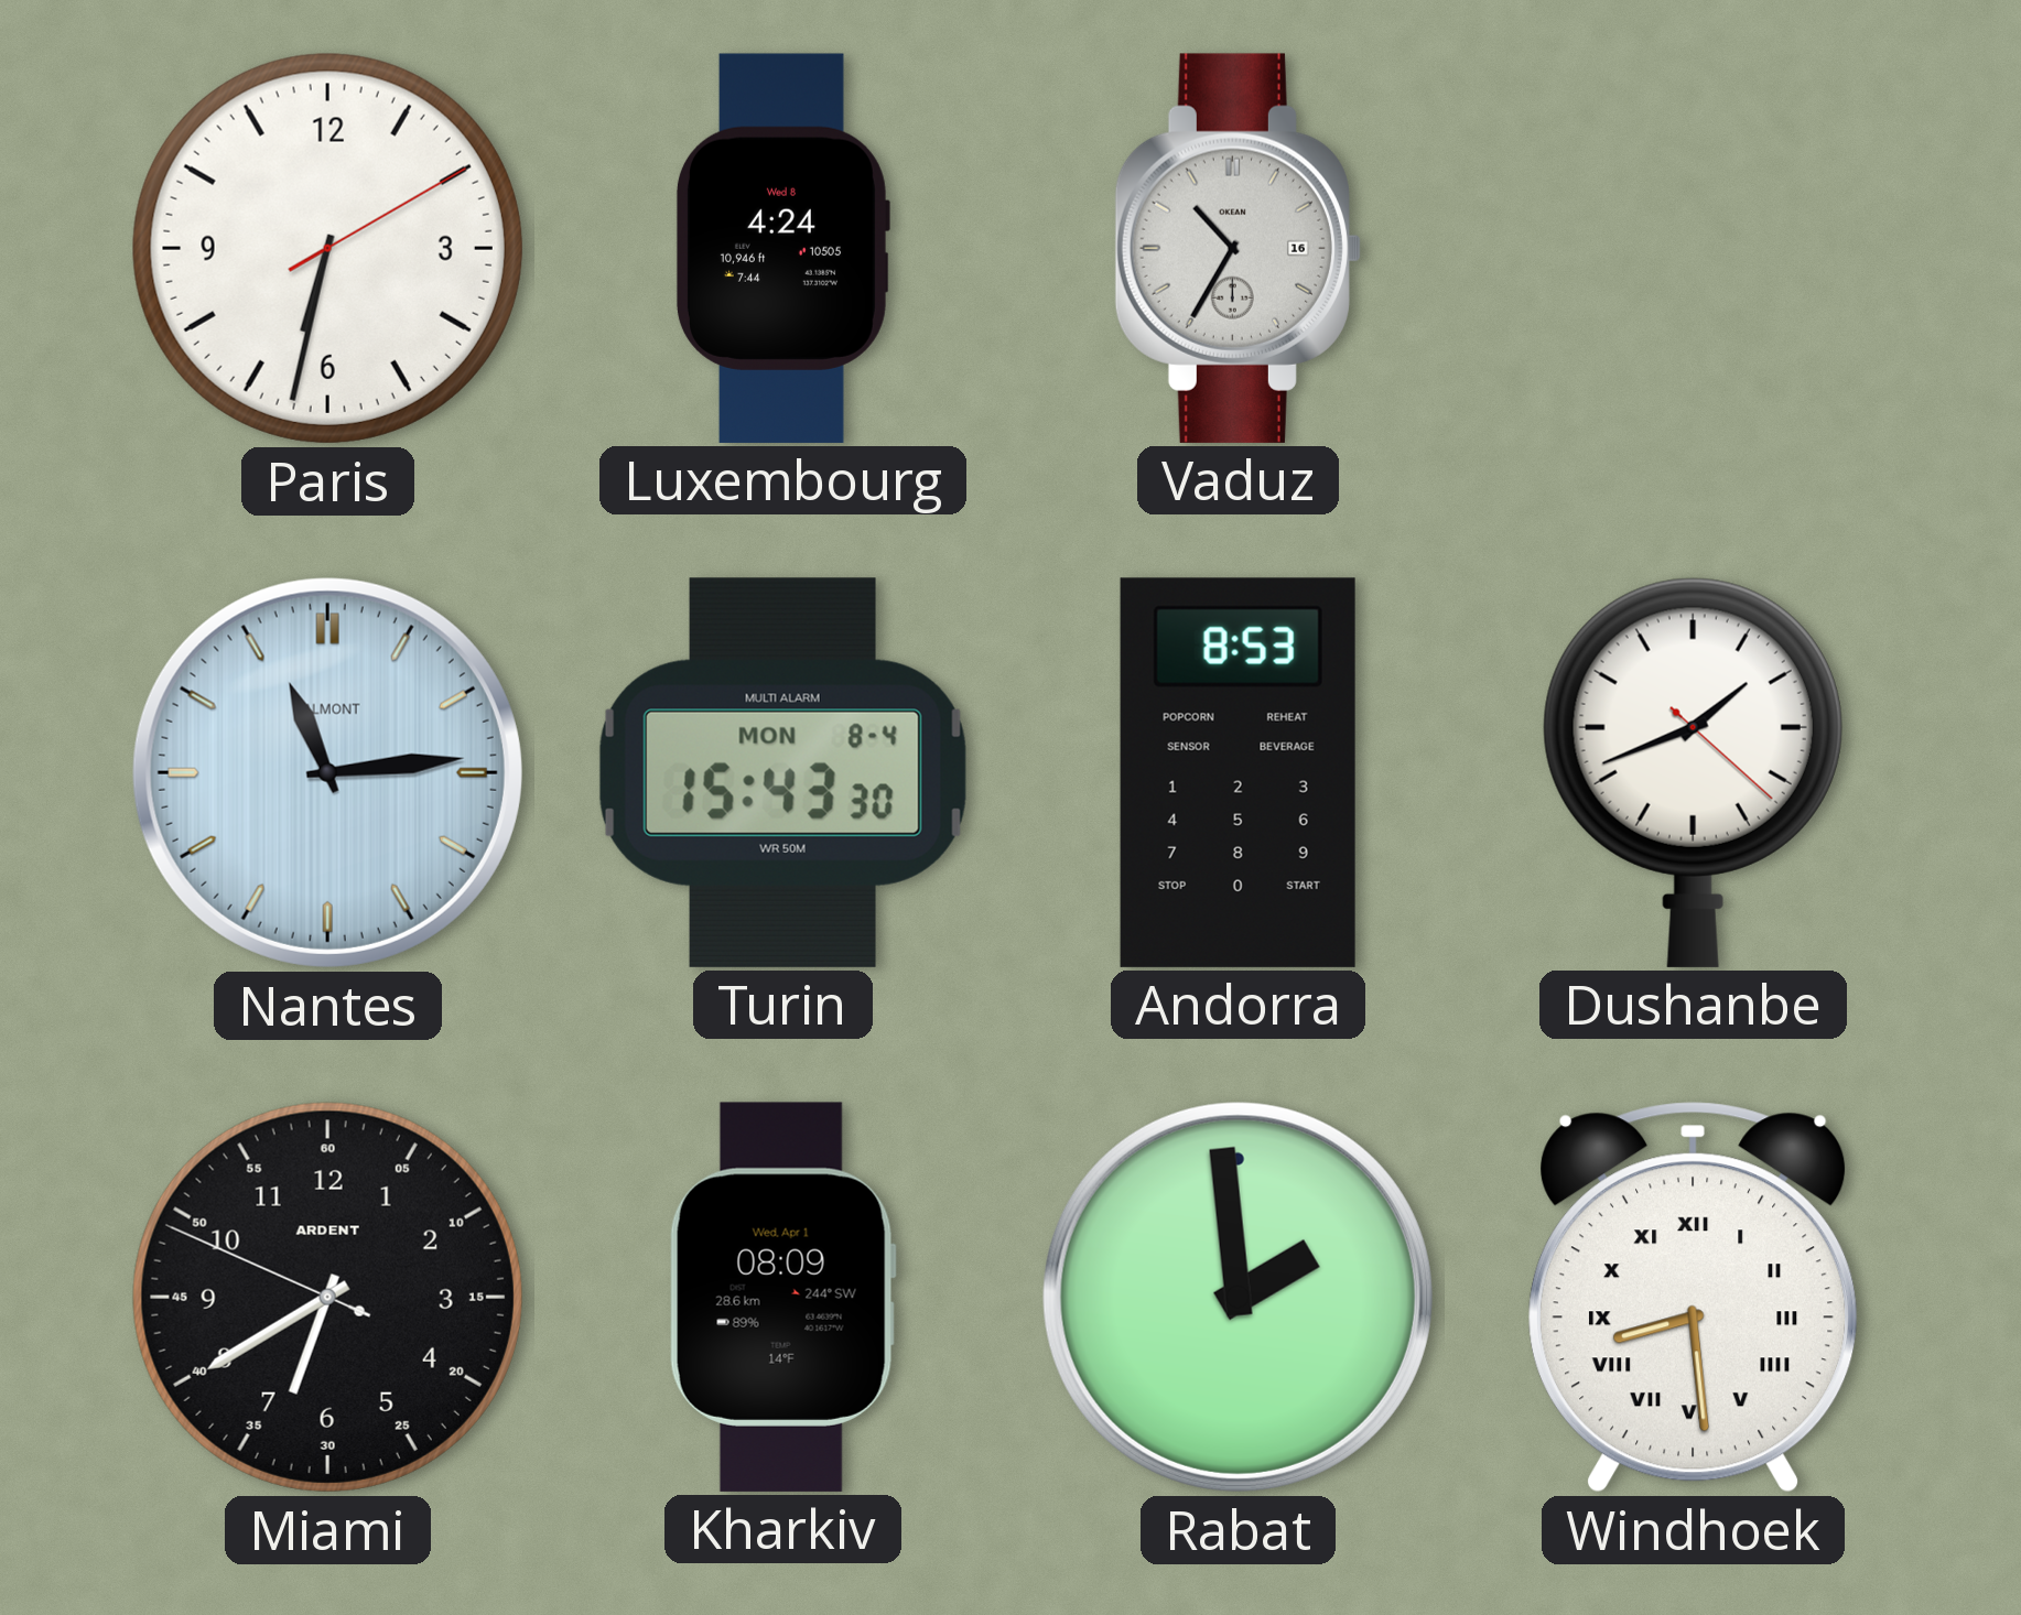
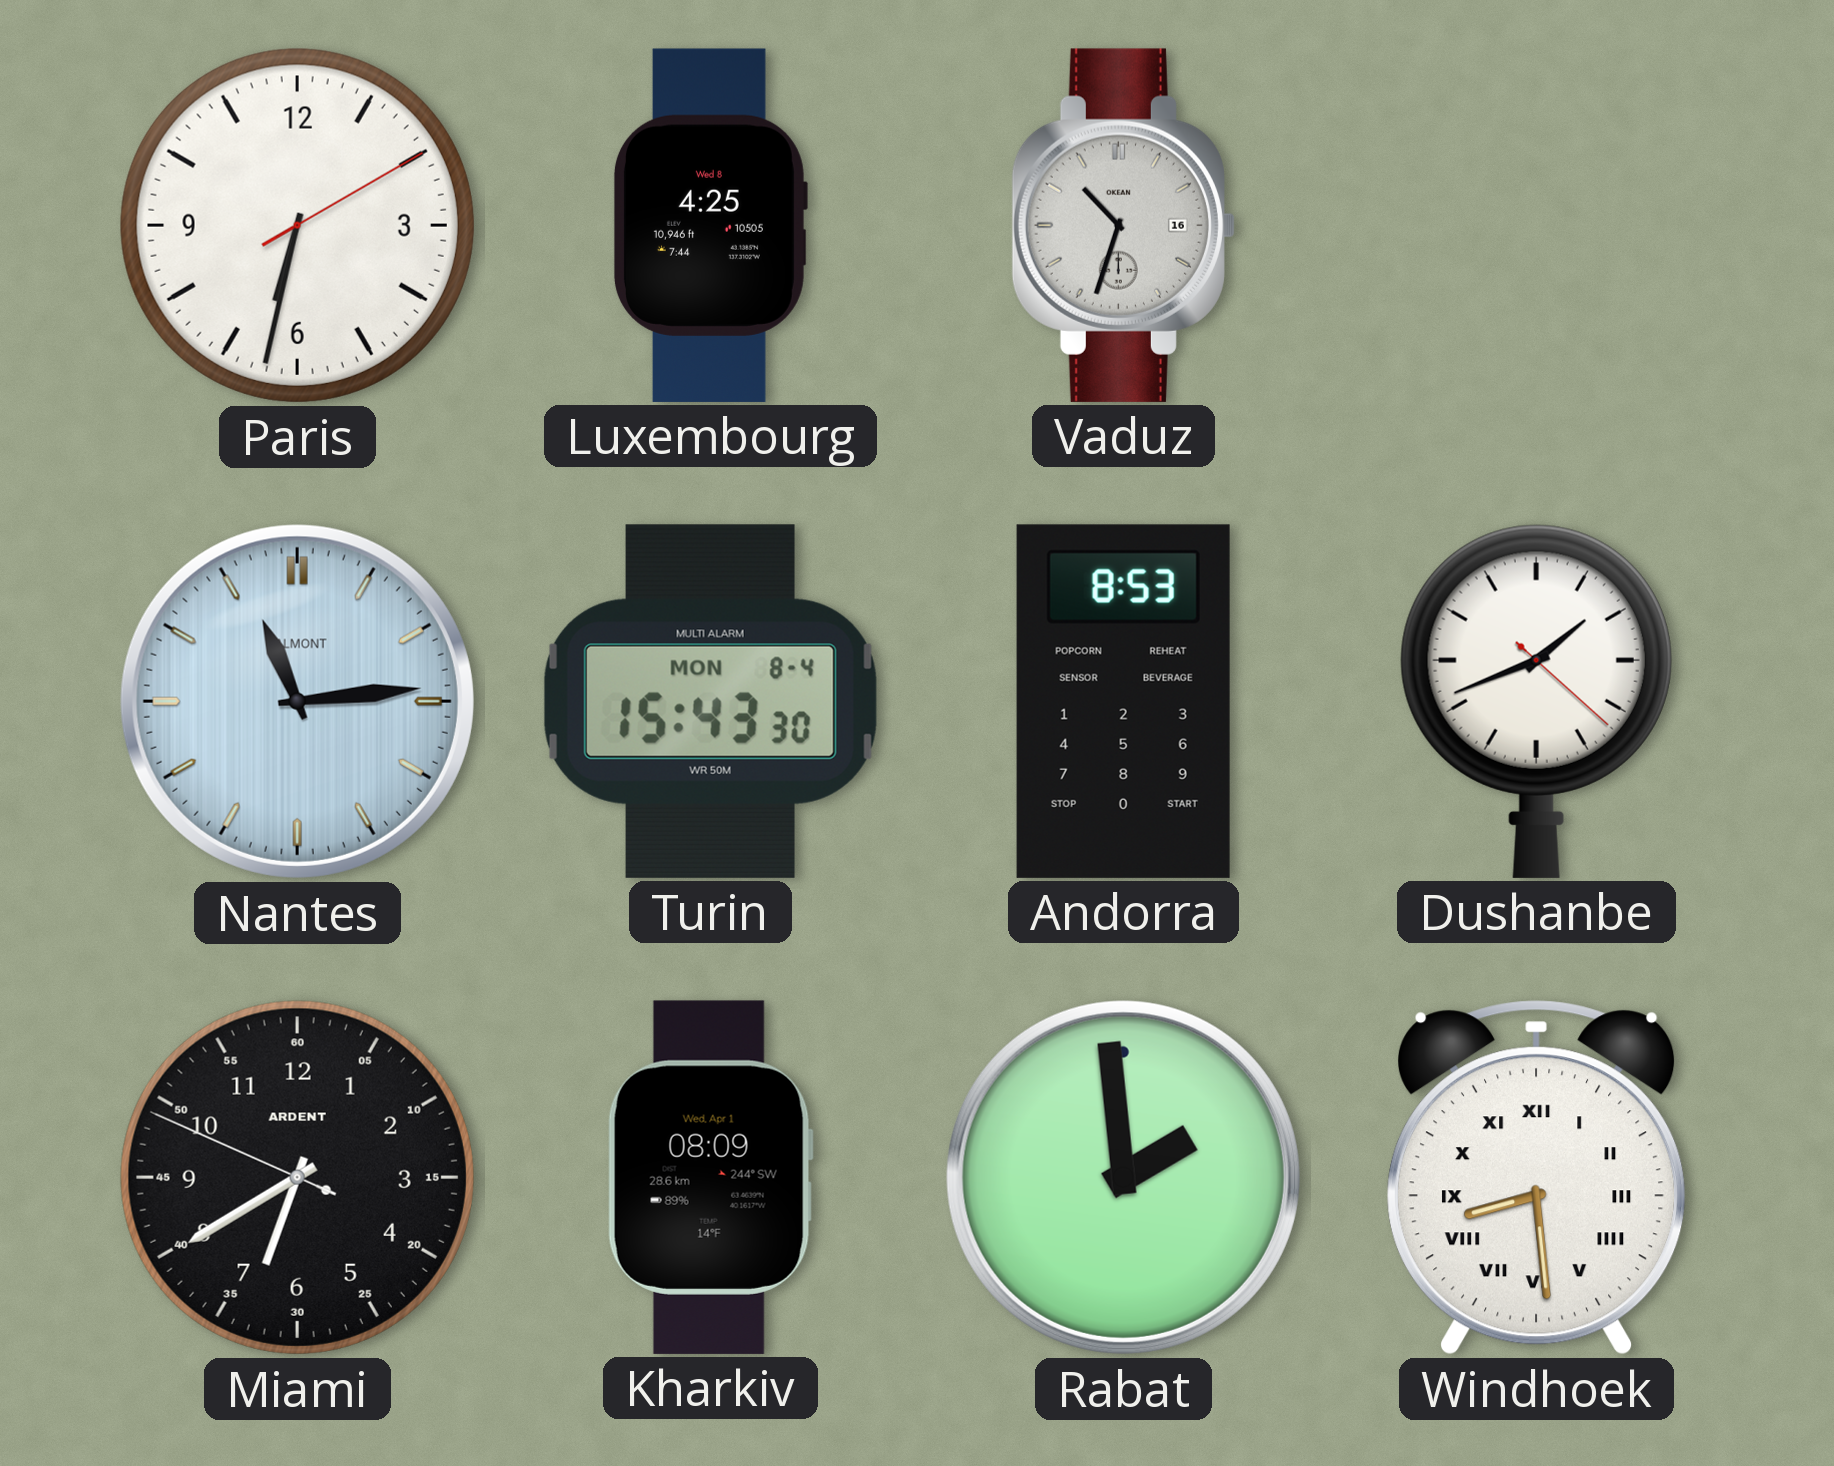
Luxembourg: 4:24 -> 4:25 (710, 225)
Vaduz: 10:35 -> 10:33 (1123, 225)
